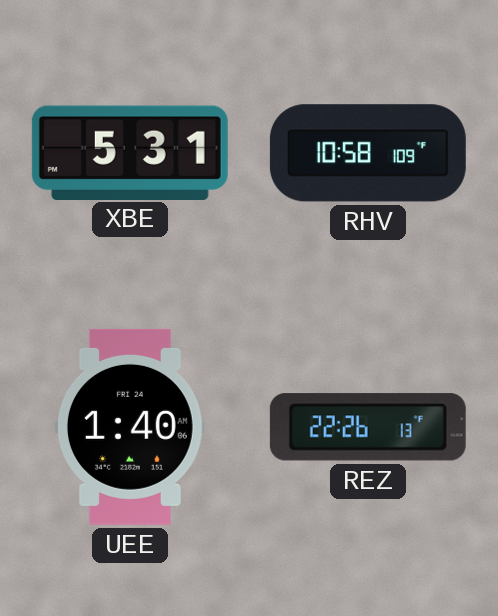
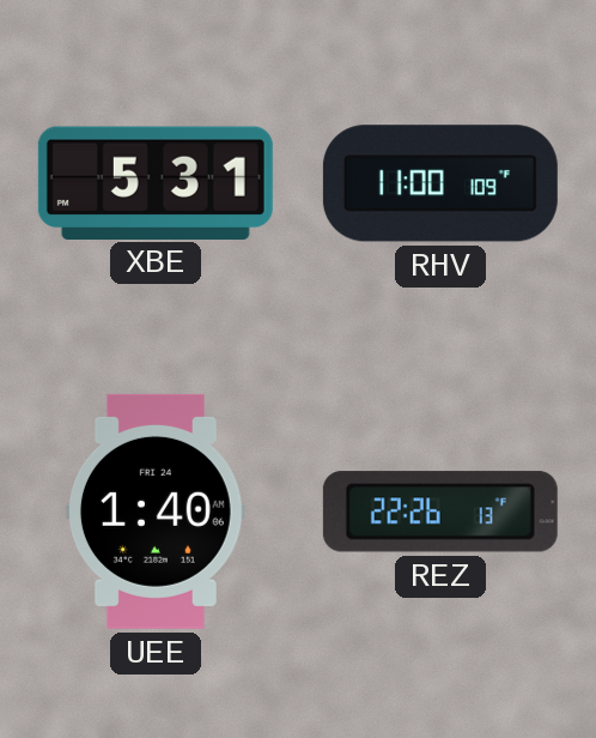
RHV: 10:58 -> 11:00 (440, 183)
